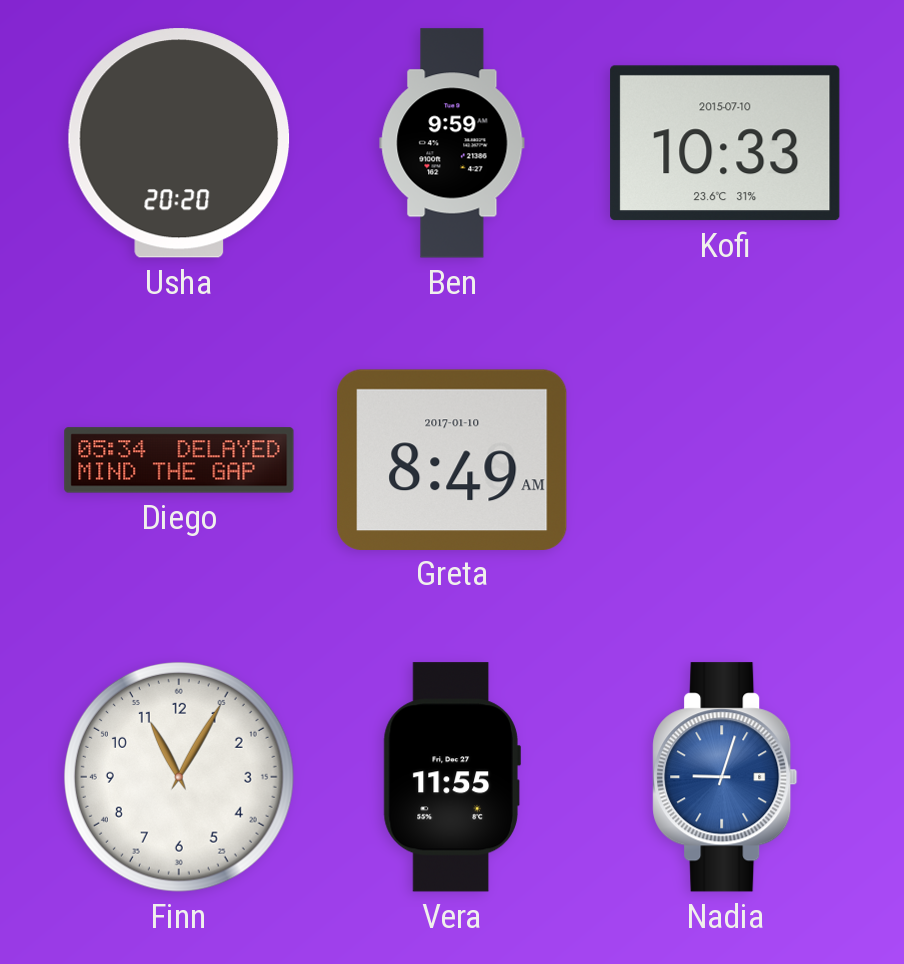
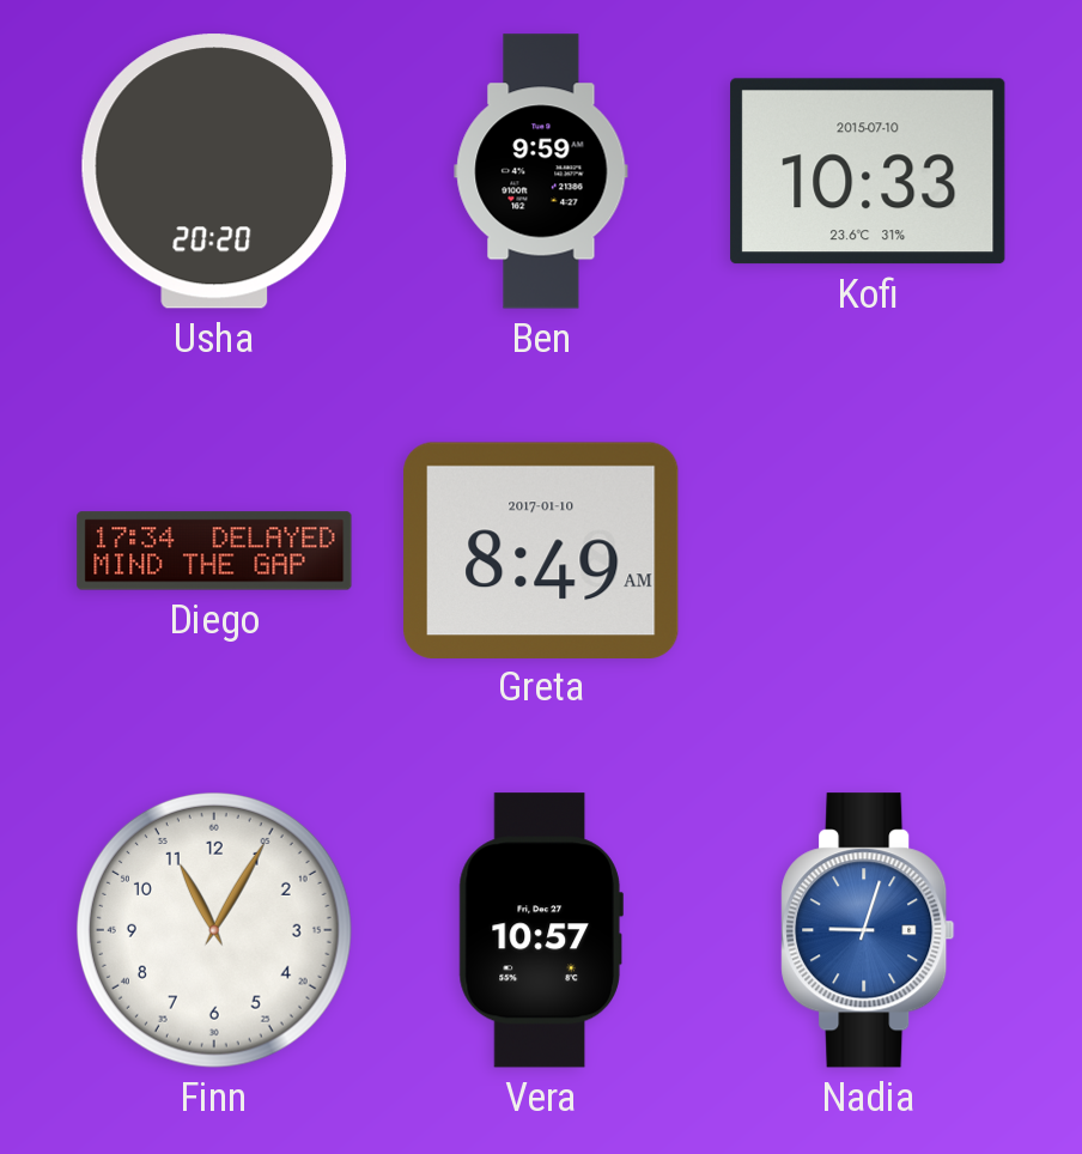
Diego: 05:34 -> 17:34 (214, 551)
Vera: 11:55 -> 10:57 (541, 930)
